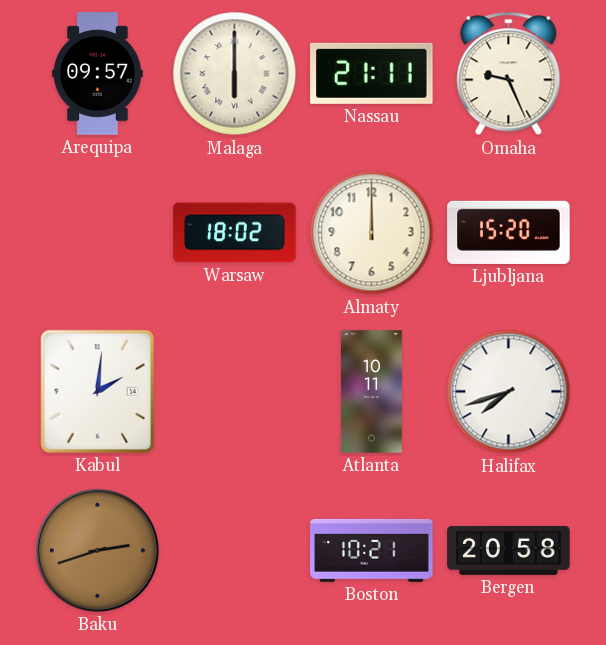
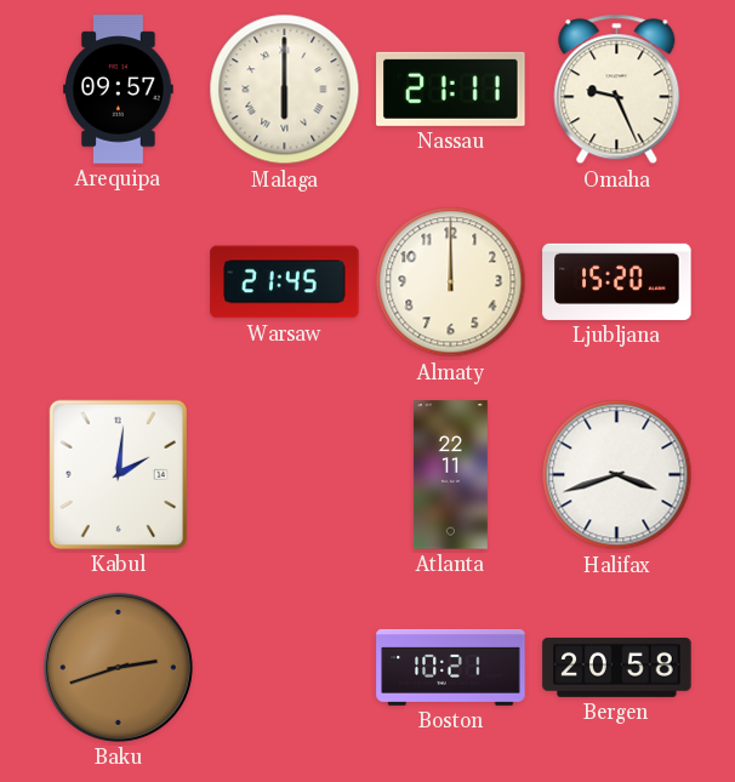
Warsaw: 18:02 -> 21:45 (285, 282)
Atlanta: 10:11 -> 22:11 (450, 475)
Halifax: 7:42 -> 3:42 (617, 475)
